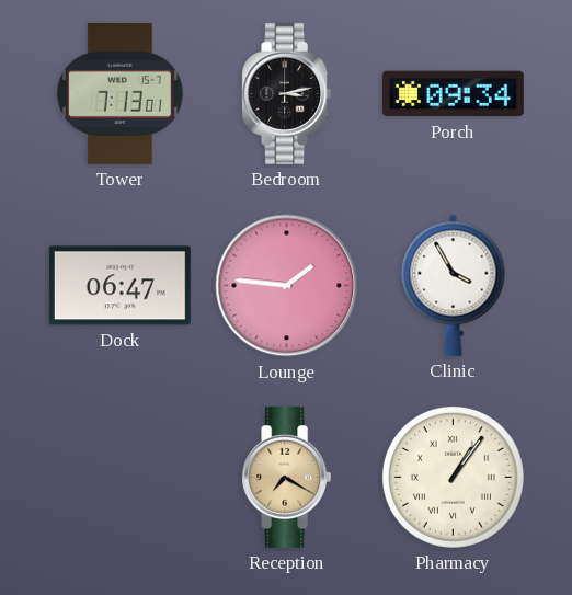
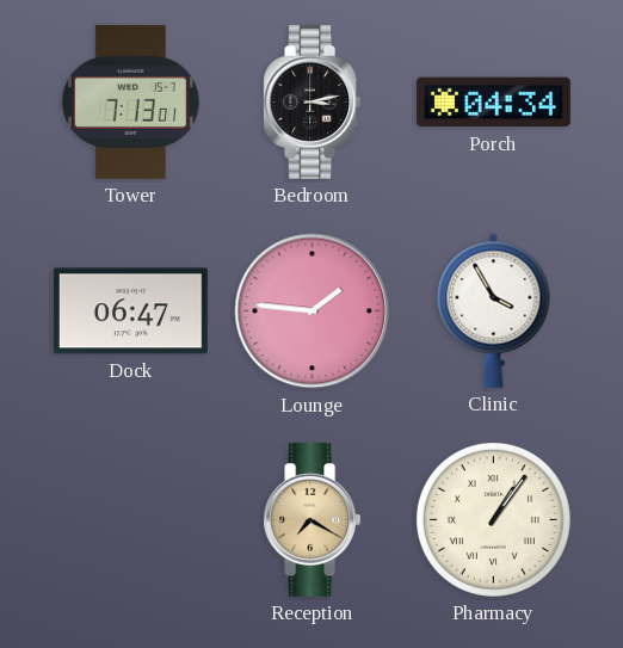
Porch: 09:34 -> 04:34 (493, 103)
